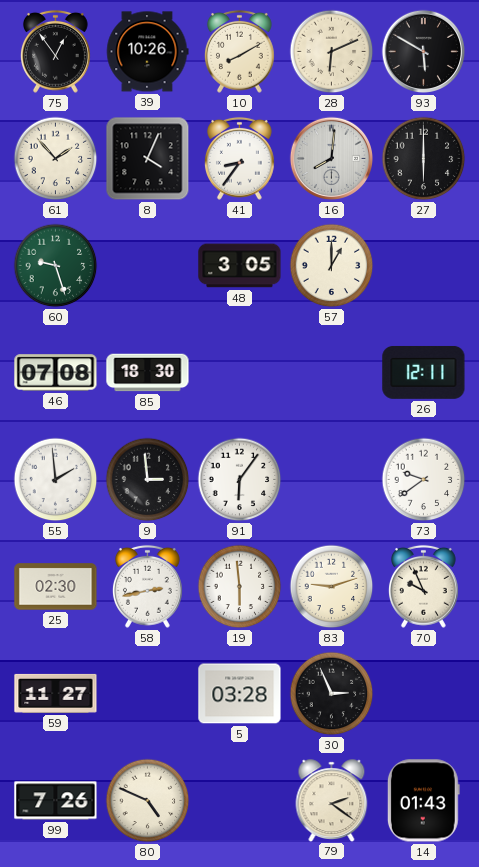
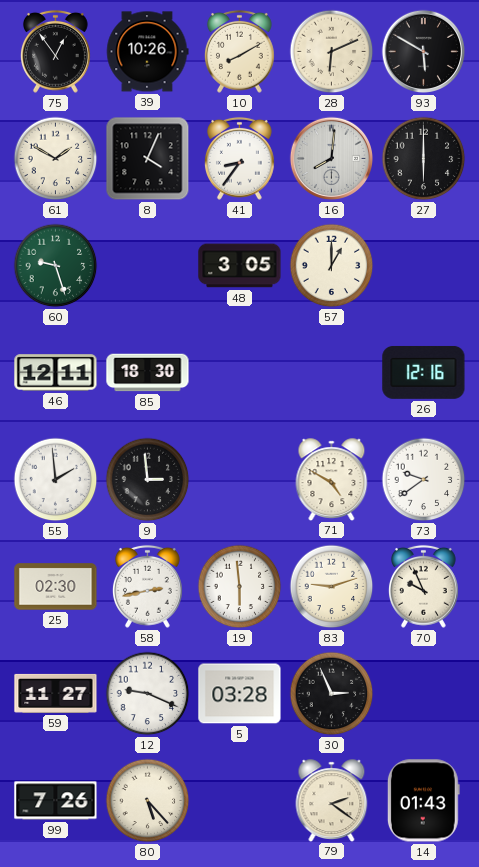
61: 1:53 -> 1:50 (56, 159)
46: 07:08 -> 12:11 (56, 373)
26: 12:11 -> 12:16 (424, 372)
91: 6:06 -> none (240, 480)
71: none -> 4:50 (332, 479)
12: none -> 9:19 (148, 694)
80: 4:49 -> 5:23 (148, 801)
